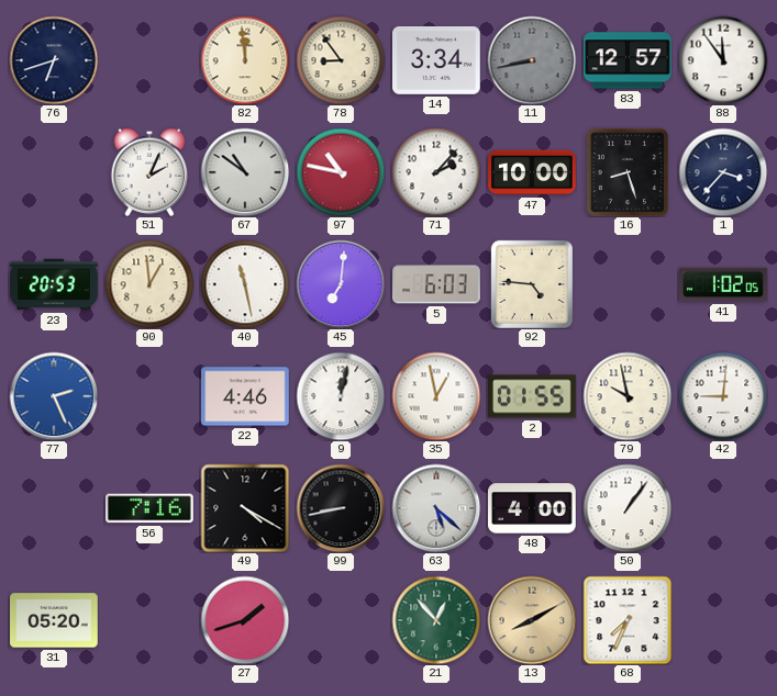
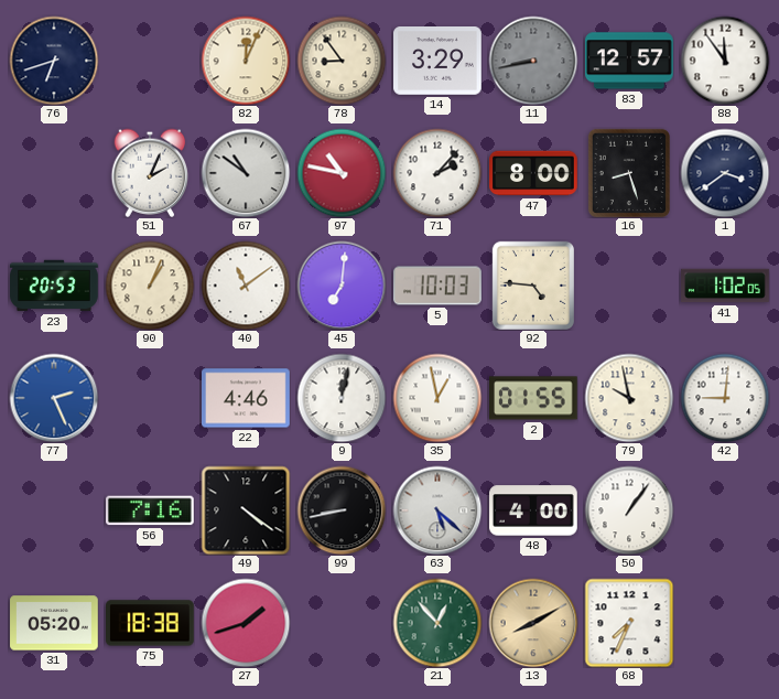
82: 11:59 -> 12:04 (246, 61)
14: 3:34 -> 3:29 (439, 62)
47: 10:00 -> 8:00 (533, 173)
1: 3:37 -> 3:39 (725, 173)
90: 12:59 -> 1:04 (150, 286)
40: 11:28 -> 11:09 (246, 286)
5: 6:03 -> 10:03 (439, 286)
49: 4:20 -> 4:21 (246, 510)
75: none -> 18:38 (151, 623)
